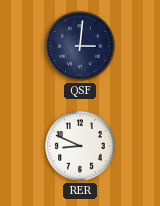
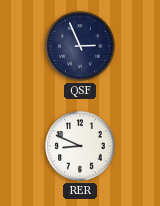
QSF: 3:01 -> 2:56 (80, 46)
